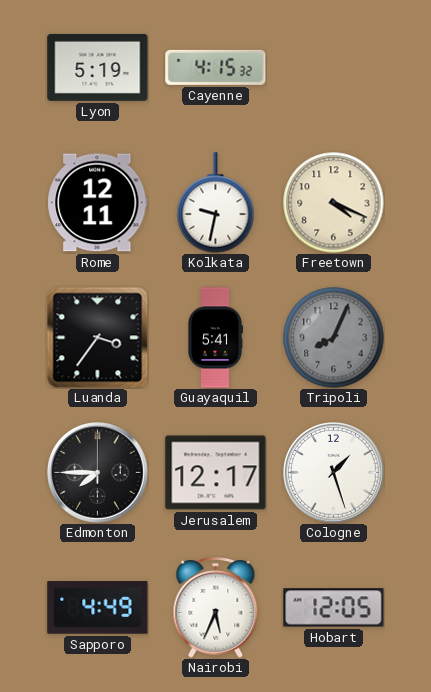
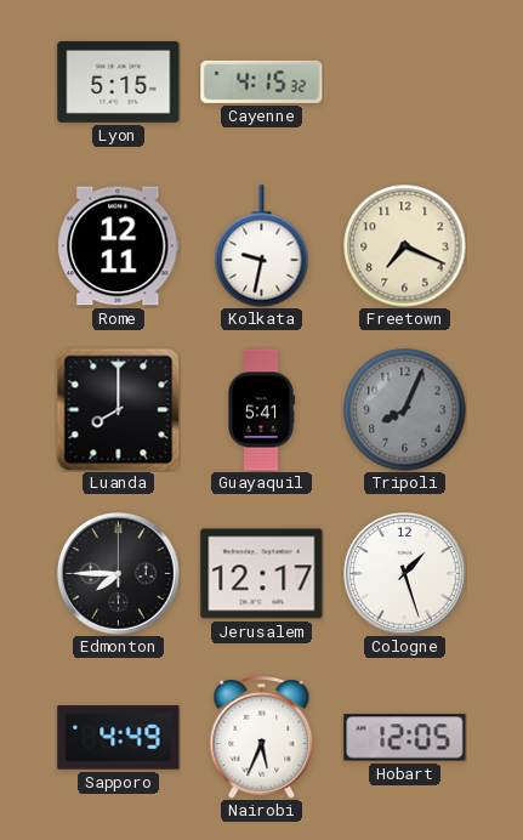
Lyon: 5:19 -> 5:15 (119, 81)
Freetown: 4:19 -> 7:19 (405, 246)
Luanda: 3:36 -> 8:00 (118, 409)
